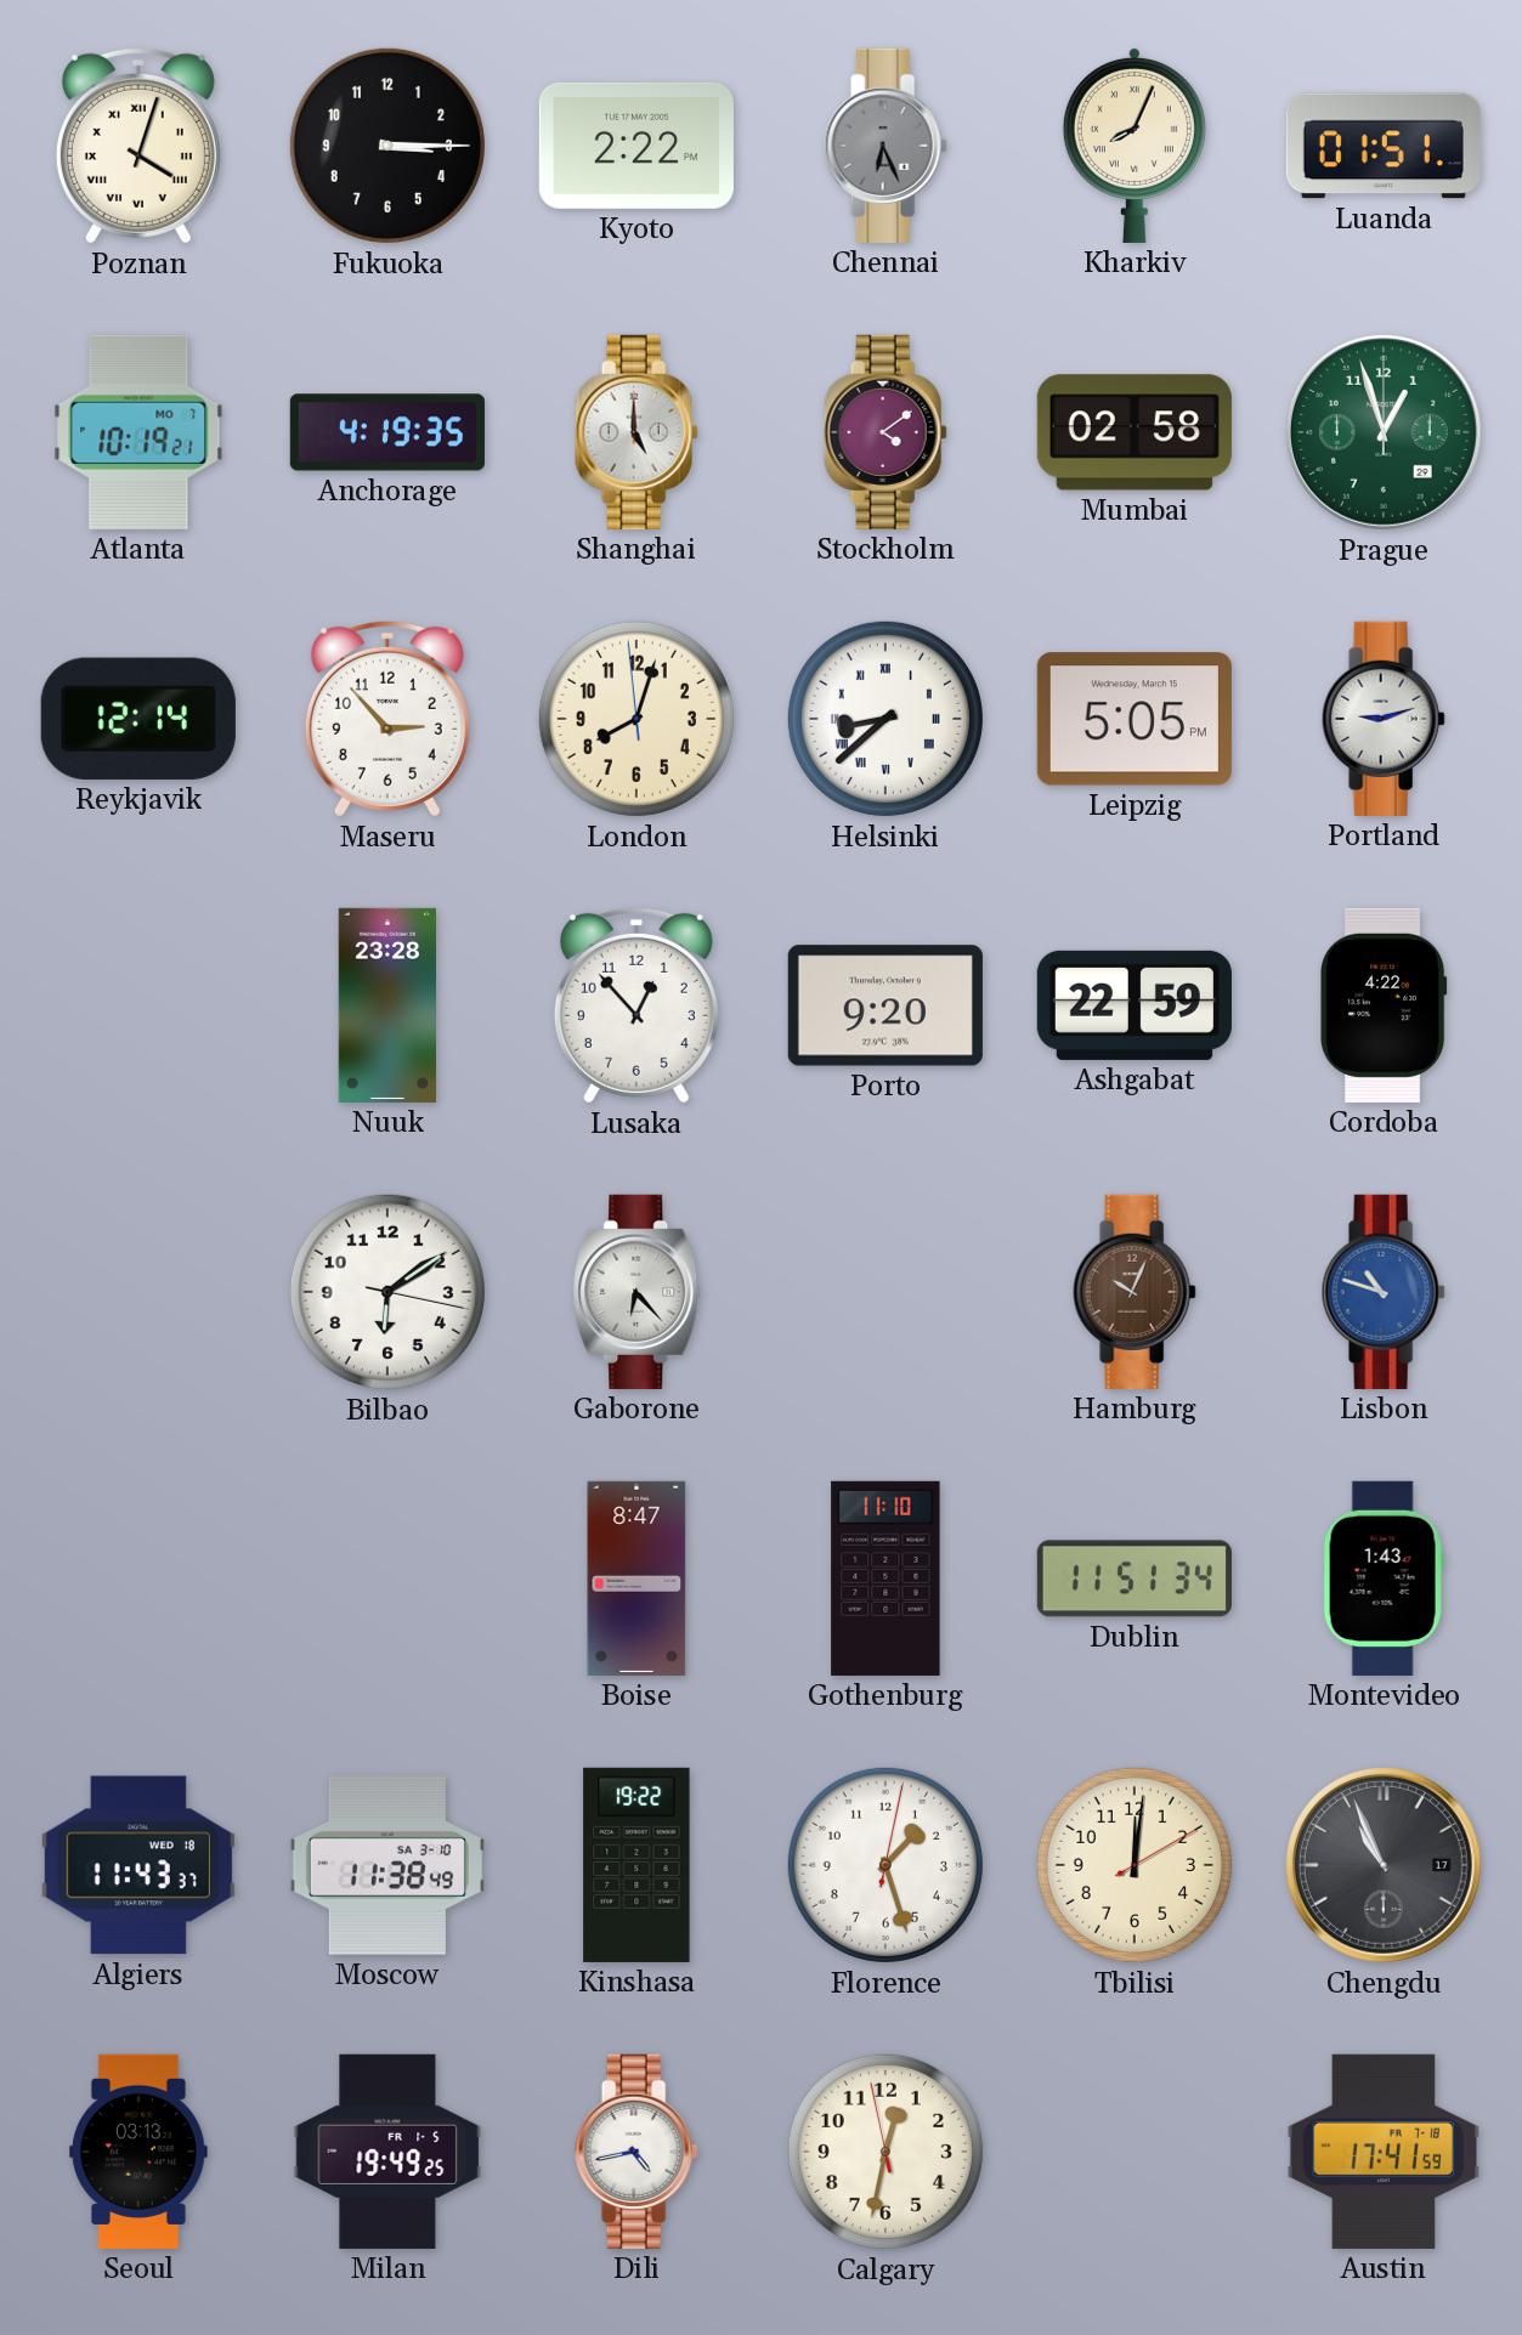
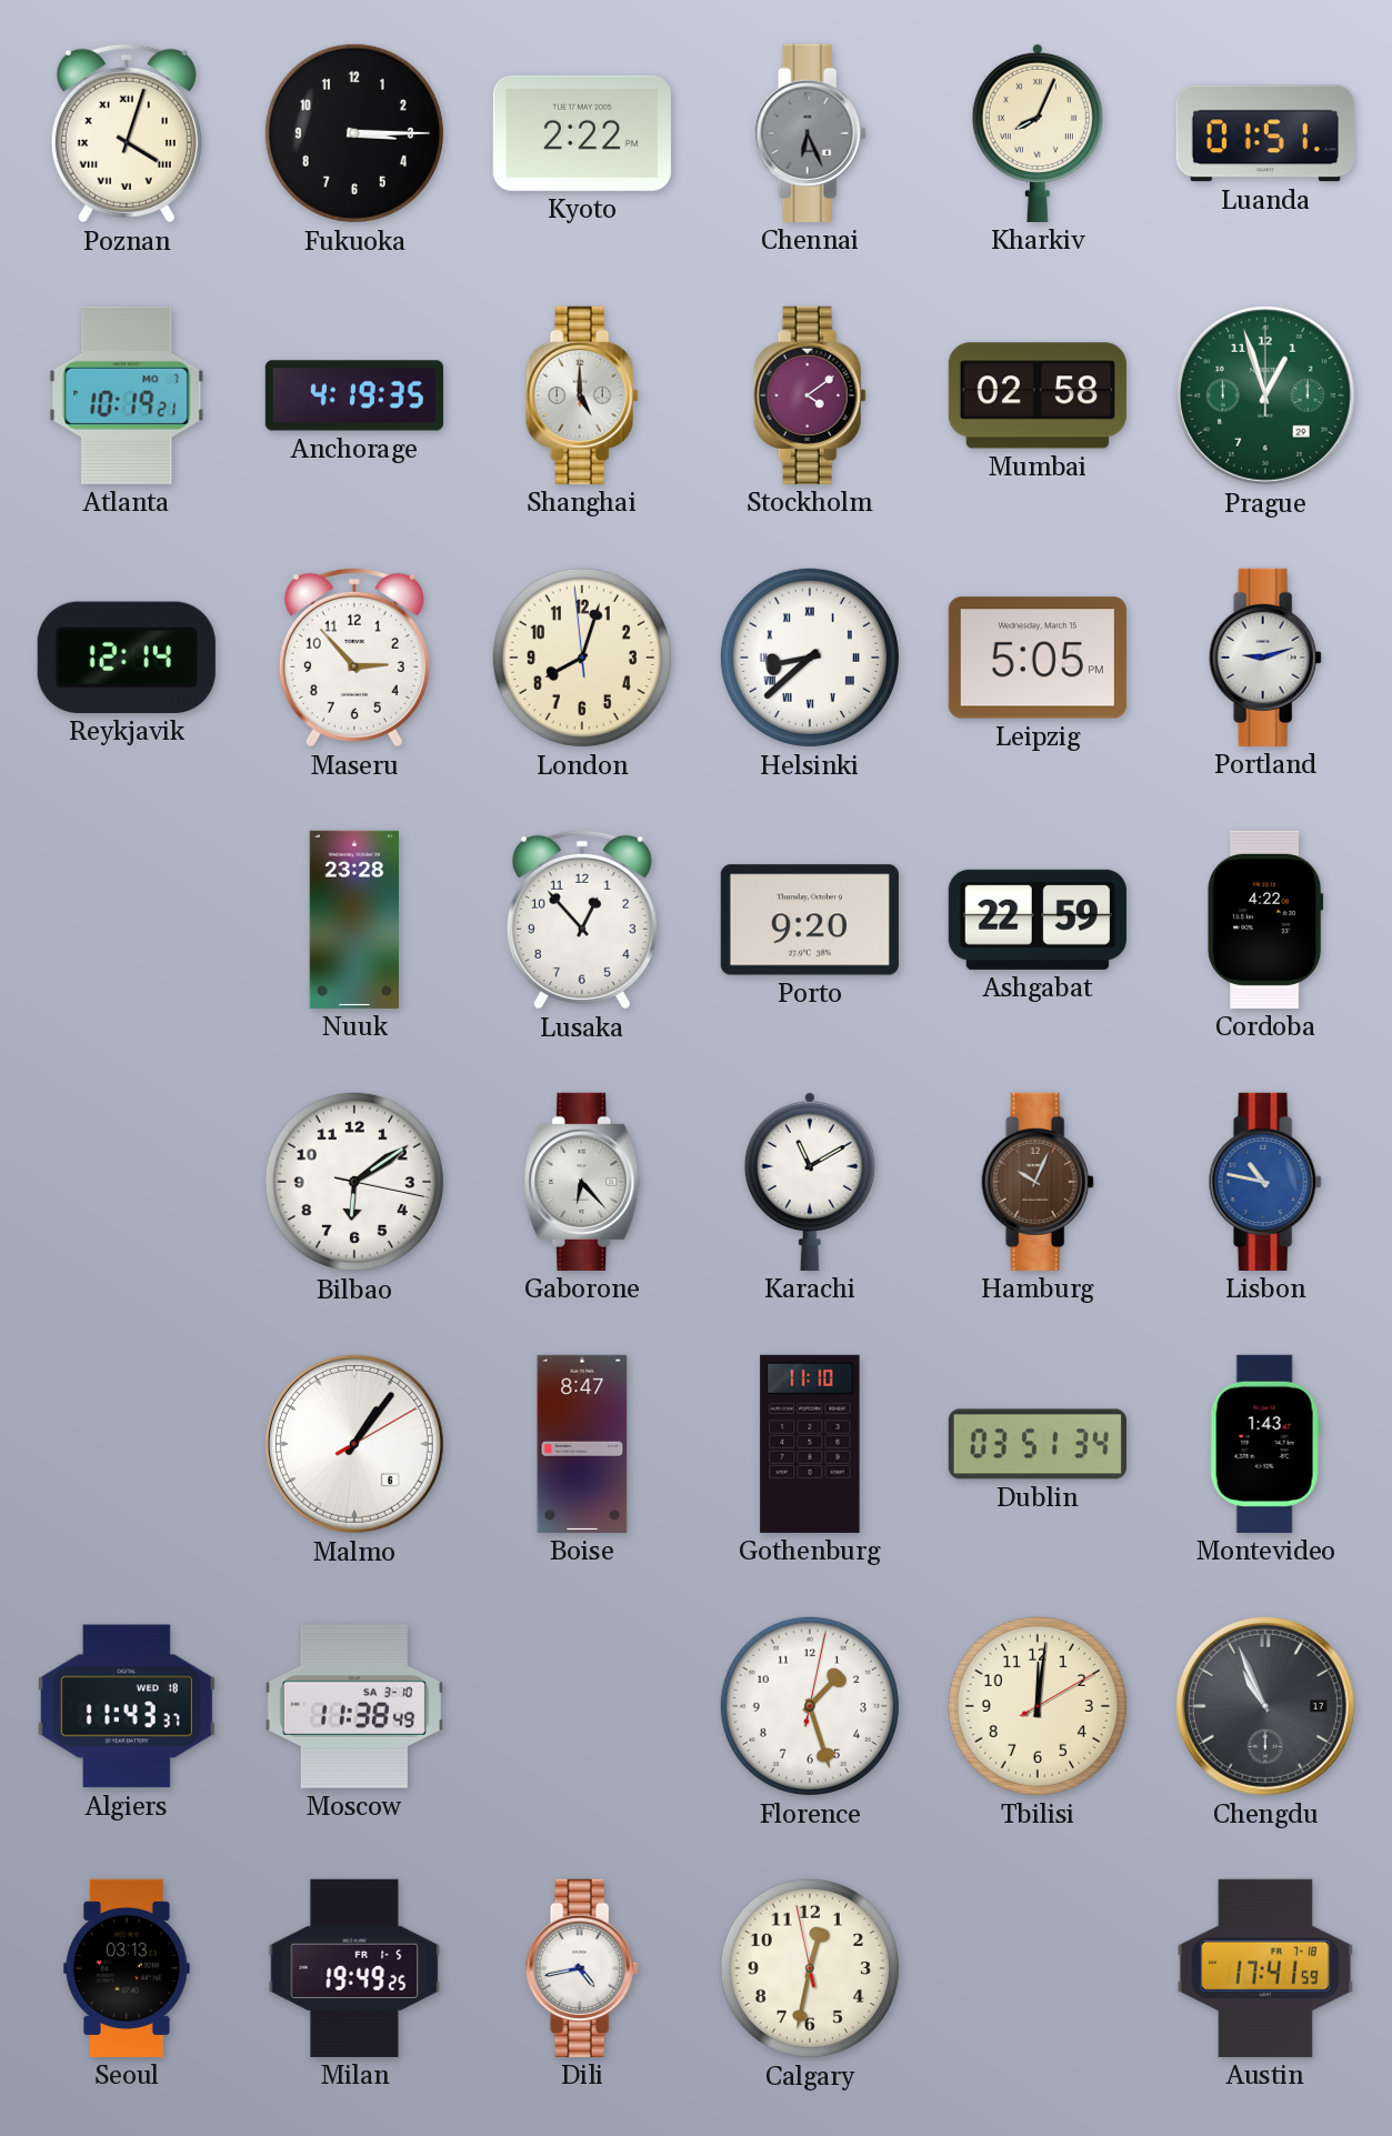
Karachi: none -> 11:10 (810, 1181)
Lisbon: 10:48 -> 10:47 (1265, 1182)
Malmo: none -> 1:06 (354, 1444)
Dublin: 11:51 -> 03:51 (1038, 1444)
Kinshasa: 19:22 -> none (636, 1865)
